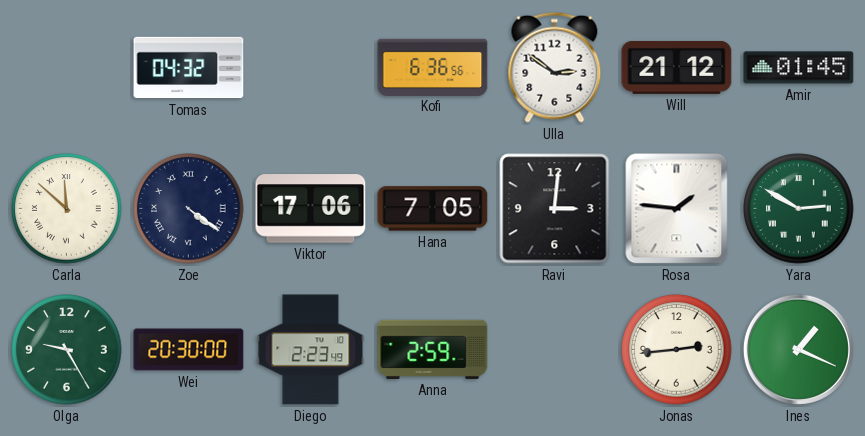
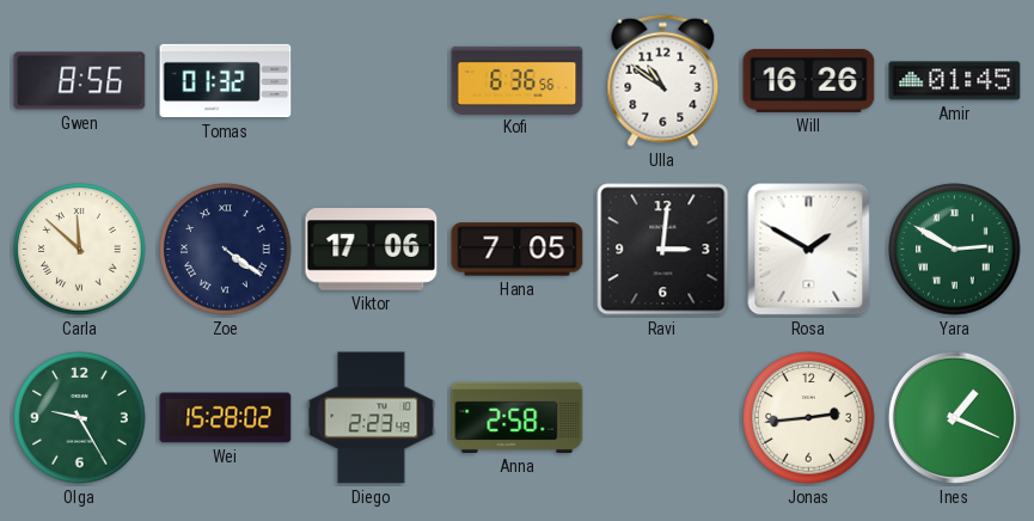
Gwen: none -> 8:56 (80, 81)
Tomas: 04:32 -> 01:32 (226, 81)
Ulla: 2:51 -> 10:51 (663, 80)
Will: 21:12 -> 16:26 (809, 80)
Rosa: 1:46 -> 1:50 (809, 250)
Wei: 20:30 -> 15:28 (226, 418)
Anna: 2:59 -> 2:58 (518, 417)
